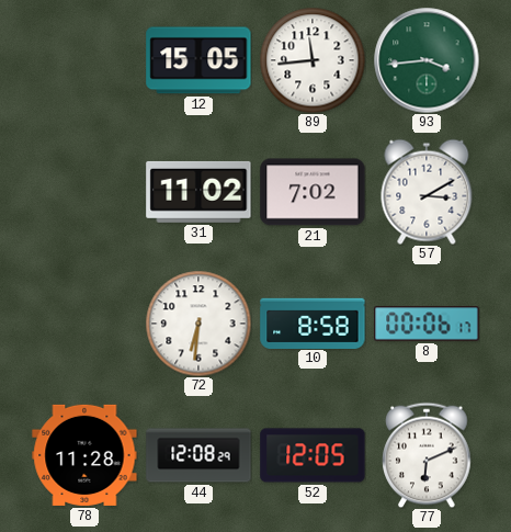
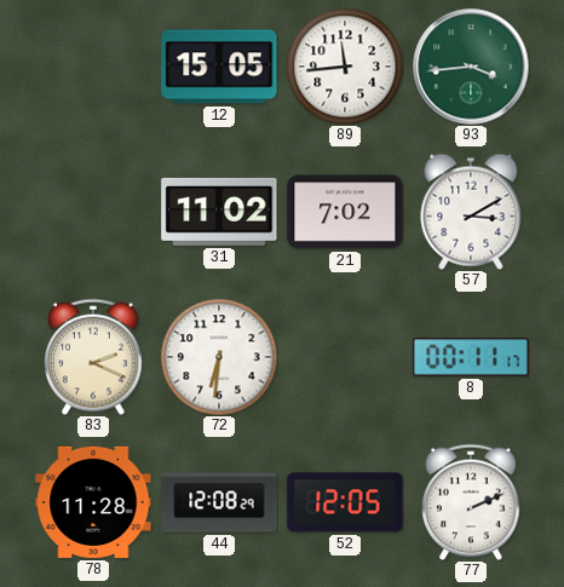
83: none -> 2:19 (93, 357)
10: 8:58 -> none (313, 322)
8: 00:06 -> 00:11 (471, 357)
77: 6:11 -> 2:11 (471, 502)
